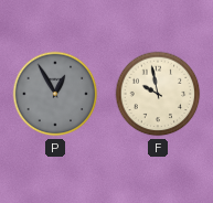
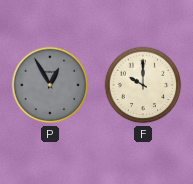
F: 9:58 -> 10:00 (143, 85)
